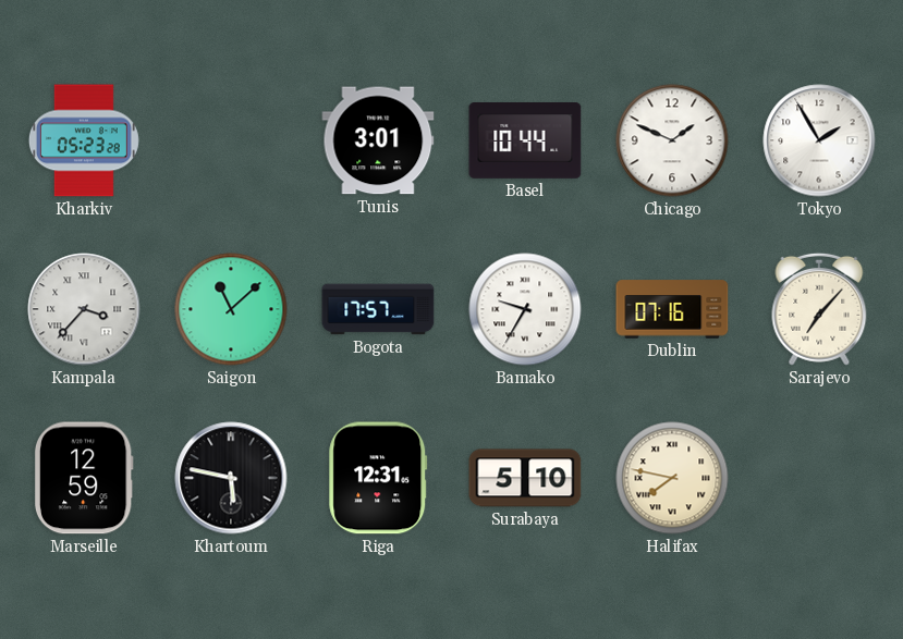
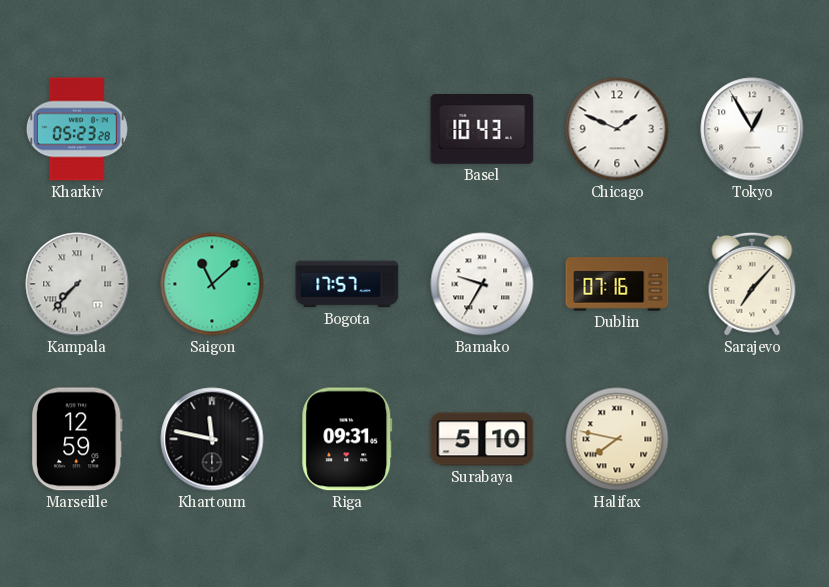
Tunis: 3:01 -> none (378, 140)
Basel: 10:44 -> 10:43 (482, 130)
Tokyo: 1:55 -> 12:55 (752, 129)
Kampala: 3:37 -> 7:37 (77, 284)
Khartoum: 5:47 -> 11:47 (212, 439)
Riga: 12:31 -> 09:31 (347, 439)
